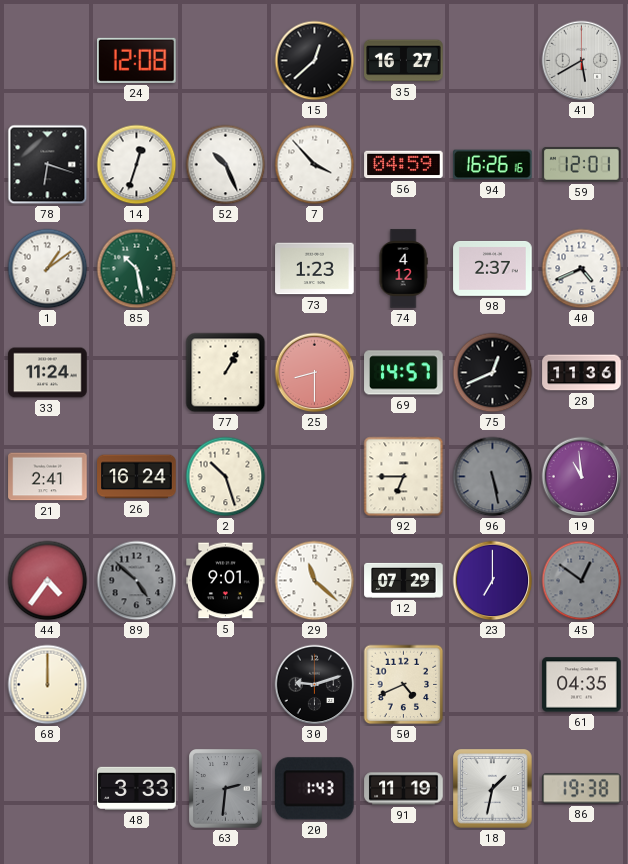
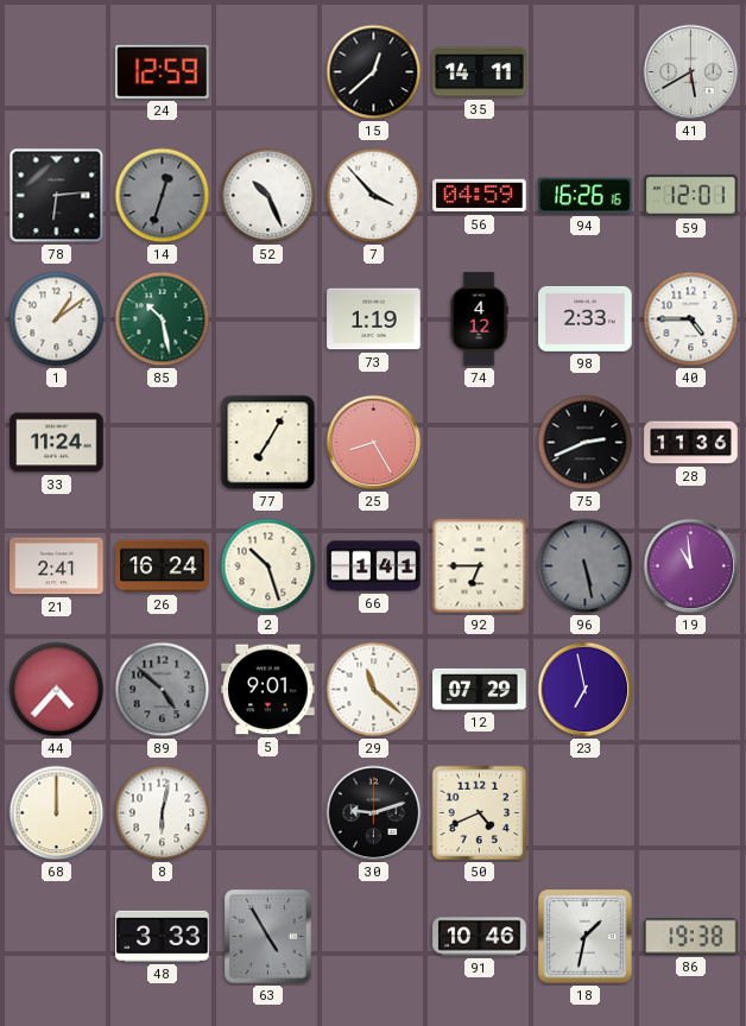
24: 12:08 -> 12:59 (163, 71)
35: 16:27 -> 14:11 (480, 72)
78: 6:18 -> 6:14 (57, 196)
14 dial: white -> grey (163, 196)
73: 1:23 -> 1:19 (374, 319)
98: 2:37 -> 2:33 (586, 318)
40: 4:41 -> 4:45 (691, 319)
77: 1:05 -> 7:05 (268, 443)
25: 8:30 -> 8:25 (374, 443)
69: 14:57 -> none (404, 373)
75: 12:41 -> 2:41 (586, 443)
66: none -> 1:41 (374, 566)
44: 4:36 -> 4:37 (57, 690)
23: 7:00 -> 6:58 (586, 690)
45: 12:51 -> none (582, 581)
8: none -> 6:02 (163, 813)
61: 04:35 -> none (582, 685)
63: 2:31 -> 4:55 (268, 937)
20: 1:43 -> none (314, 789)
91: 11:19 -> 10:46 (480, 937)
